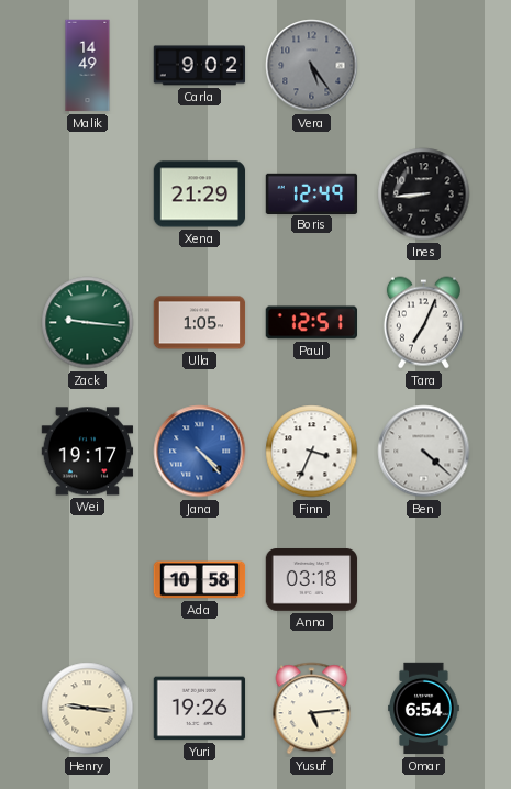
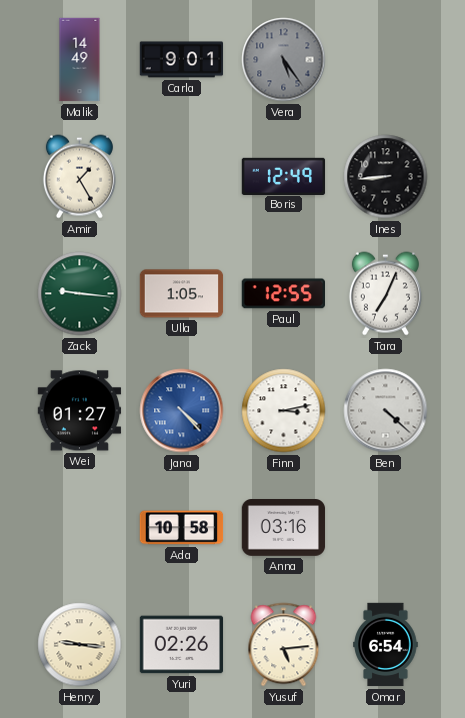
Carla: 9:02 -> 9:01 (182, 60)
Amir: none -> 1:25 (79, 177)
Xena: 21:29 -> none (200, 195)
Paul: 12:51 -> 12:55 (283, 294)
Wei: 19:17 -> 01:27 (80, 411)
Finn: 3:34 -> 3:13 (284, 411)
Anna: 03:18 -> 03:16 (284, 528)
Yuri: 19:26 -> 02:26 (182, 645)
